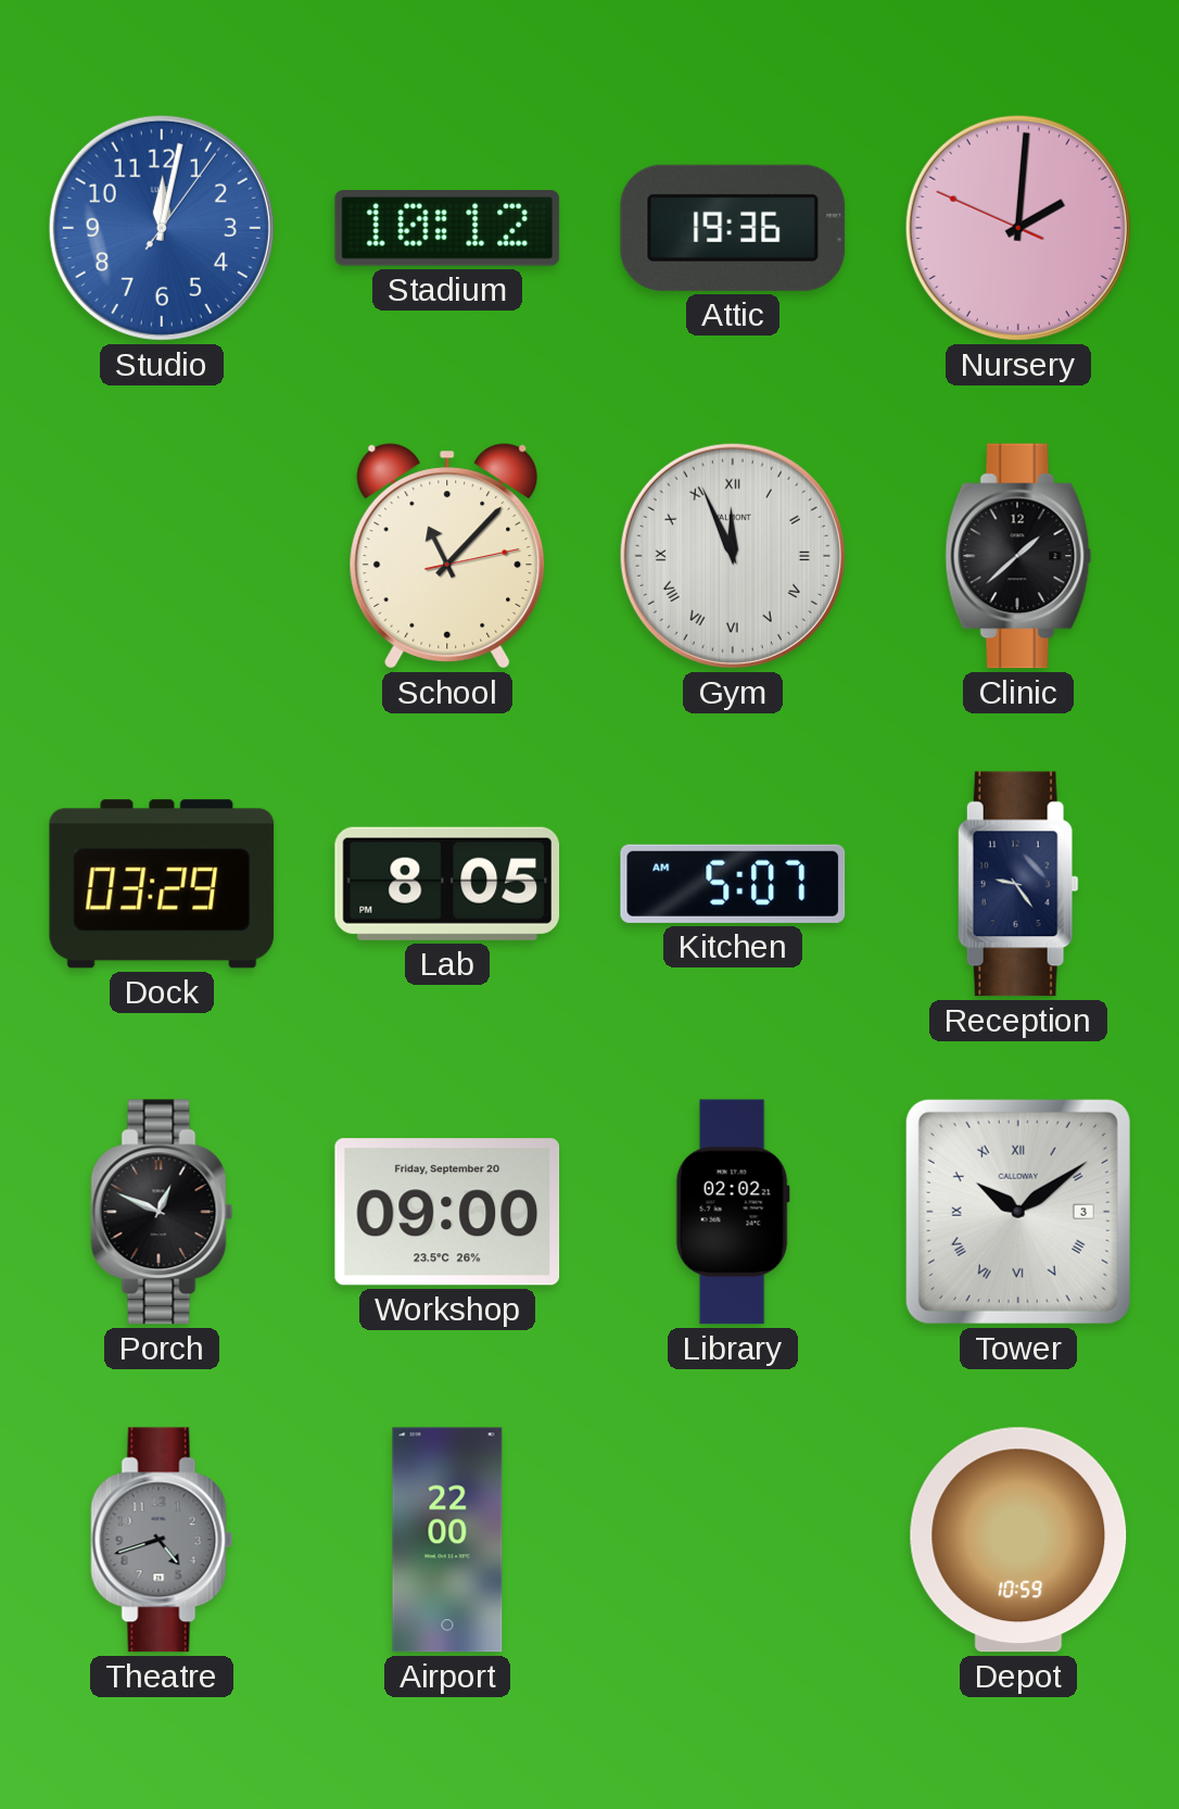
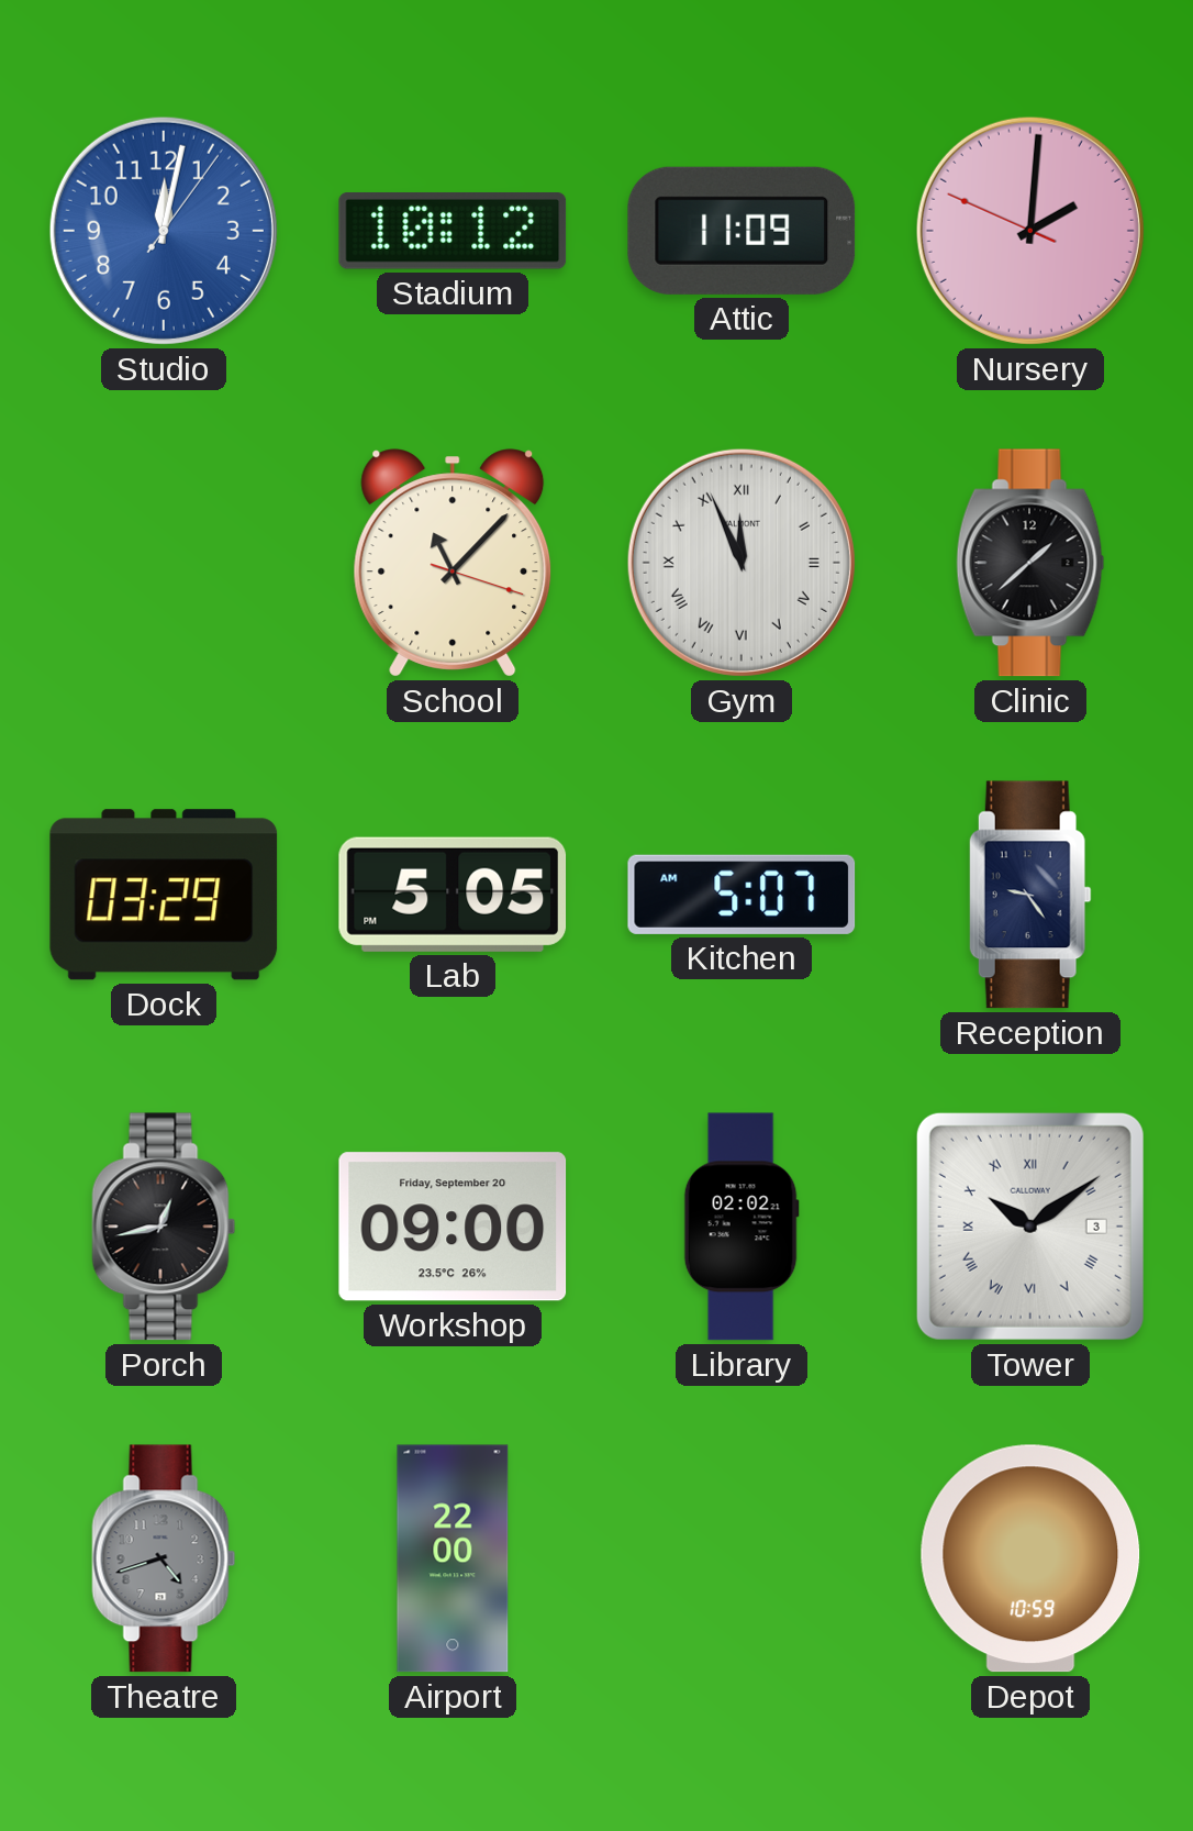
Attic: 19:36 -> 11:09 (742, 231)
School: 11:07:13 -> 11:07:18 (453, 563)
Lab: 8:05 -> 5:05 (453, 895)
Porch: 12:49 -> 12:43 (164, 1227)
